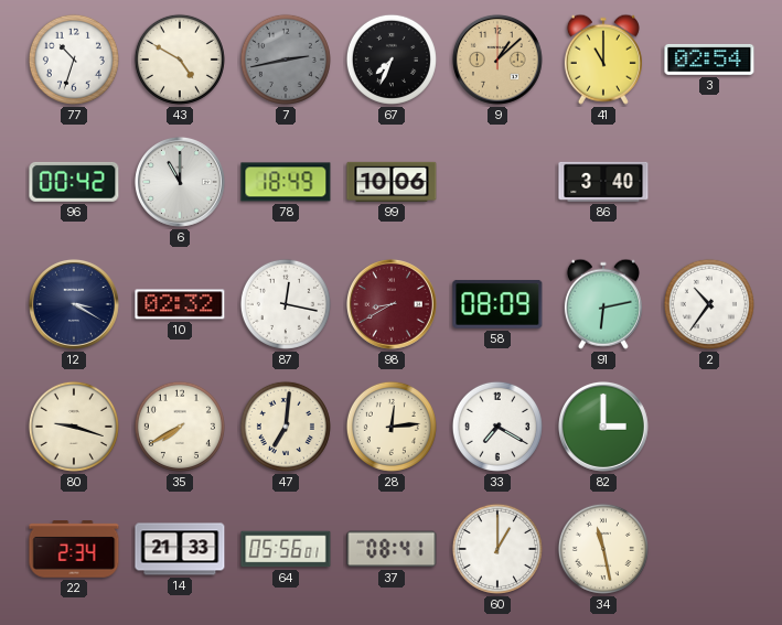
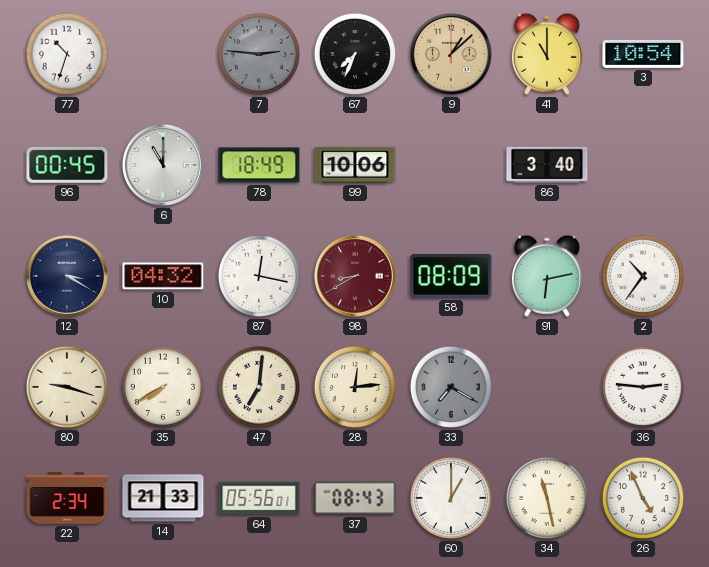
43: 4:50 -> none (180, 60)
7: 2:43 -> 2:46 (259, 54)
3: 02:54 -> 10:54 (643, 54)
96: 00:42 -> 00:45 (67, 165)
10: 02:32 -> 04:32 (163, 276)
33 dial: white -> grey (451, 387)
82: 3:00 -> none (603, 427)
36: none -> 2:46 (643, 387)
37: 08:41 -> 08:43 (355, 498)
26: none -> 4:56 (643, 498)
